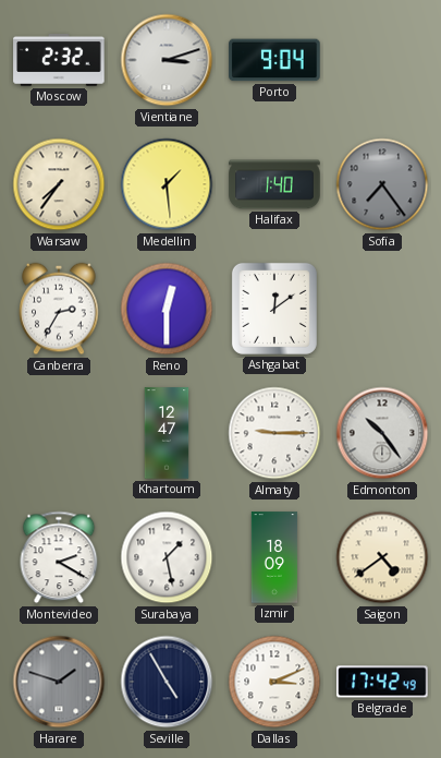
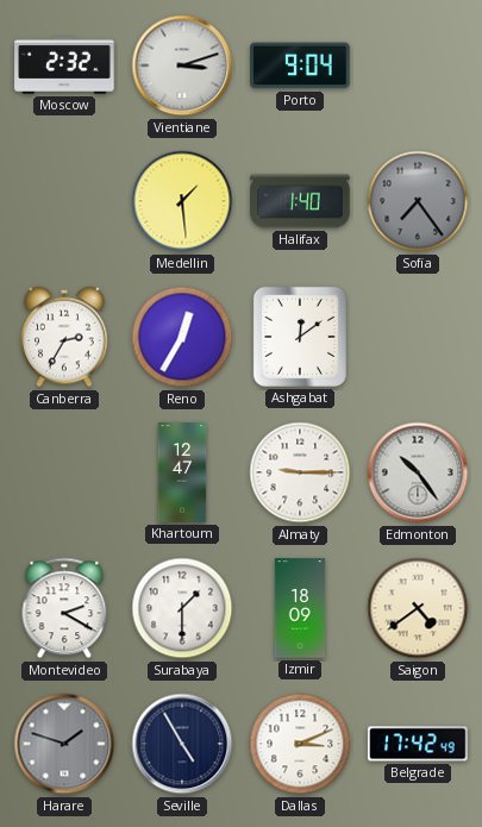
Warsaw: 7:36 -> none (59, 184)
Reno: 12:30 -> 12:35 (182, 337)
Surabaya: 1:28 -> 1:30 (182, 608)
